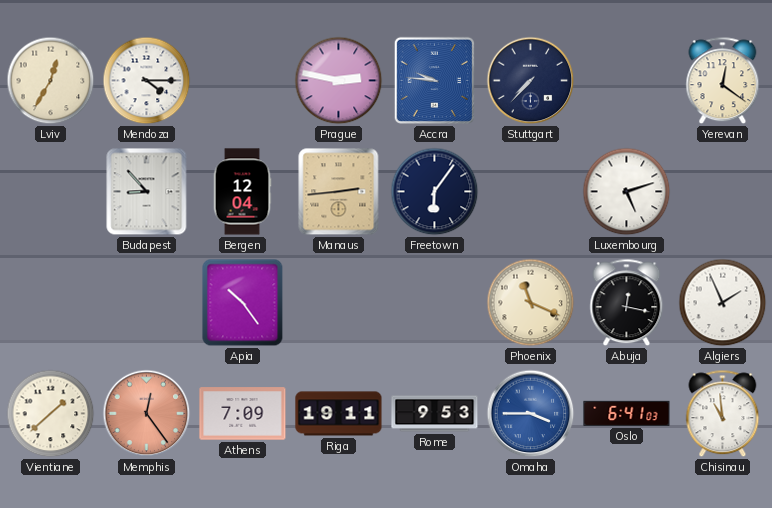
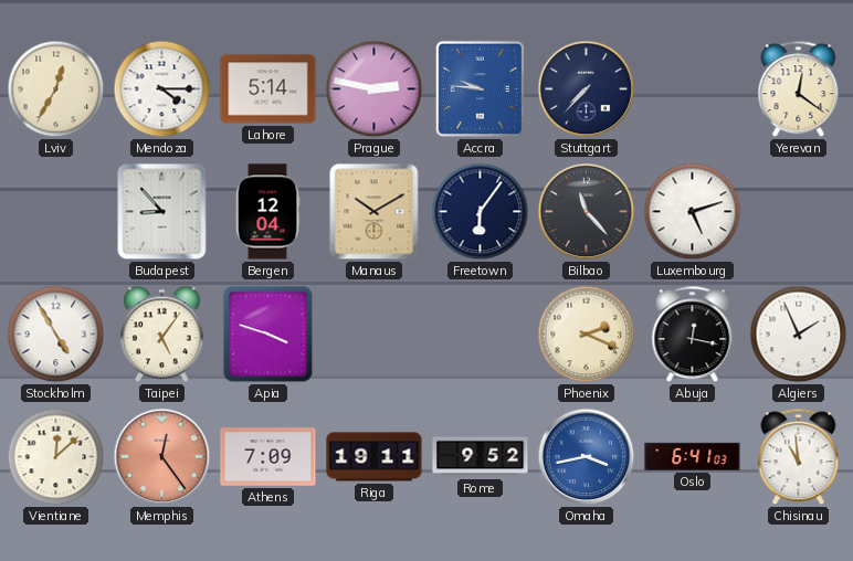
Lahore: none -> 5:14 (268, 89)
Manaus: 2:44 -> 10:10 (375, 212)
Bilbao: none -> 11:23 (587, 212)
Stockholm: none -> 4:55 (56, 335)
Taipei: none -> 5:06 (161, 335)
Apia: 10:24 -> 3:48 (268, 335)
Phoenix: 11:19 -> 2:19 (587, 335)
Vientiane: 1:38 -> 12:08 (56, 457)
Rome: 9:53 -> 9:52 (481, 457)
Omaha: 3:45 -> 3:43 (587, 457)
